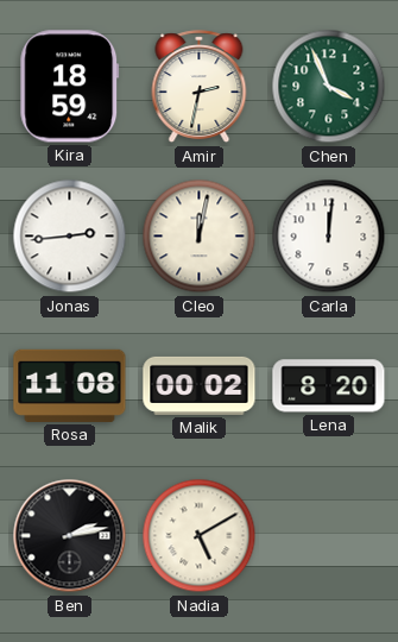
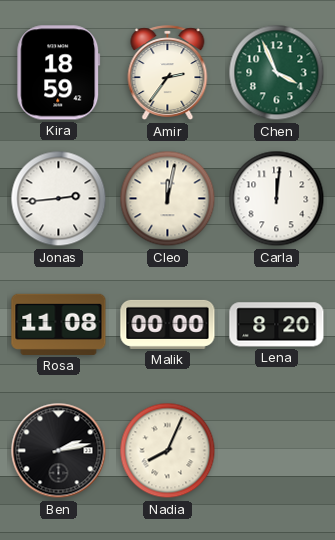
Amir: 2:32 -> 2:36 (168, 73)
Malik: 00:02 -> 00:00 (168, 324)
Nadia: 5:10 -> 8:04 (168, 451)
